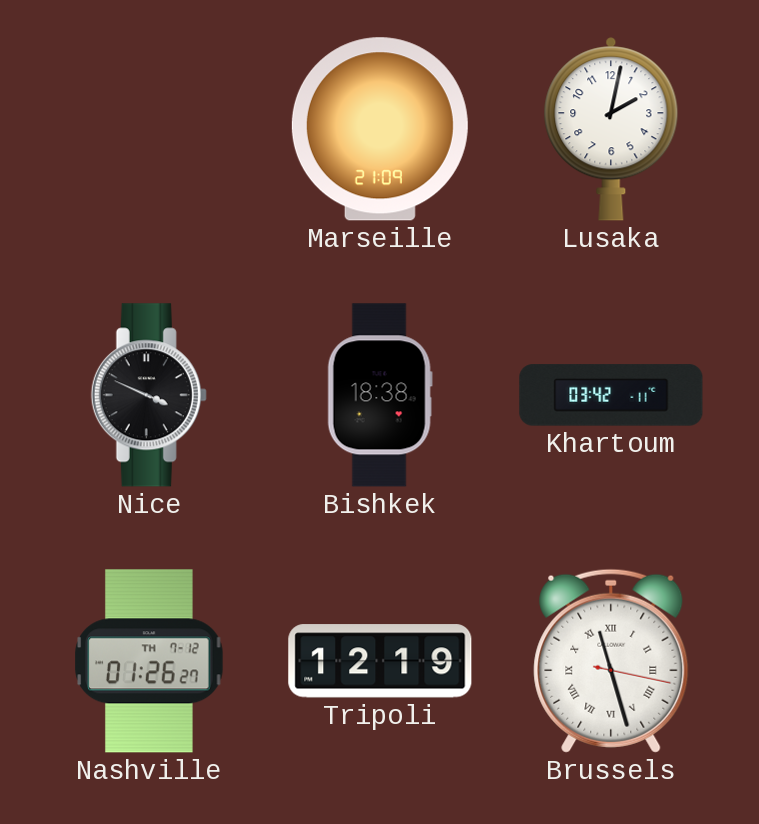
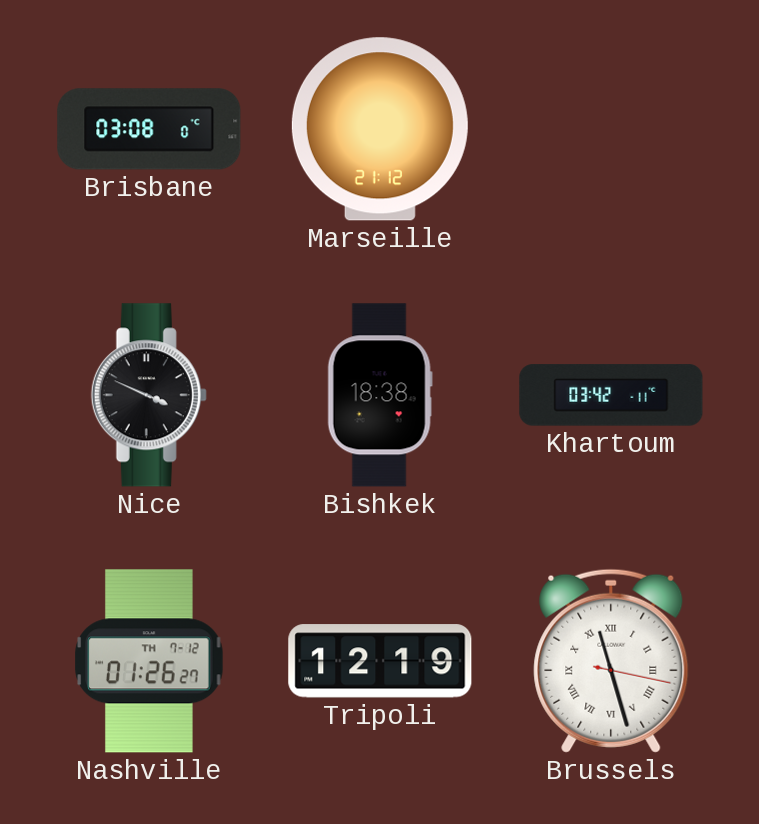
Brisbane: none -> 03:08 (149, 129)
Marseille: 21:09 -> 21:12 (380, 129)
Lusaka: 2:02 -> none (611, 129)
